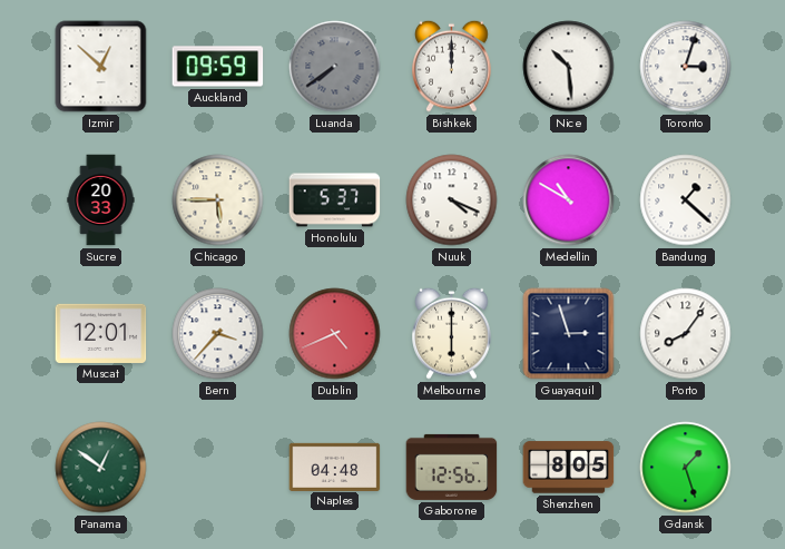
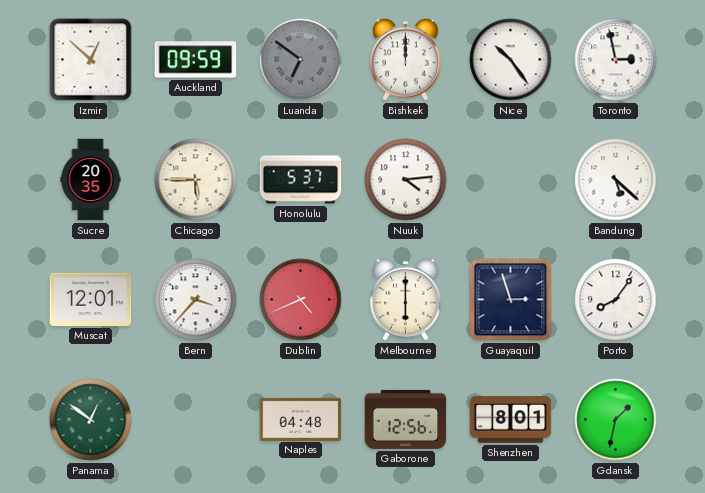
Luanda: 7:39 -> 6:51 (301, 60)
Nice: 10:29 -> 10:24 (511, 60)
Toronto: 3:03 -> 2:58 (616, 60)
Sucre: 20:33 -> 20:35 (91, 180)
Nuuk: 4:19 -> 4:14 (406, 180)
Medellin: 10:50 -> none (569, 200)
Bandung: 1:22 -> 5:22 (616, 180)
Shenzhen: 8:05 -> 8:01 (511, 420)
Gdansk: 1:27 -> 1:32 (616, 420)
